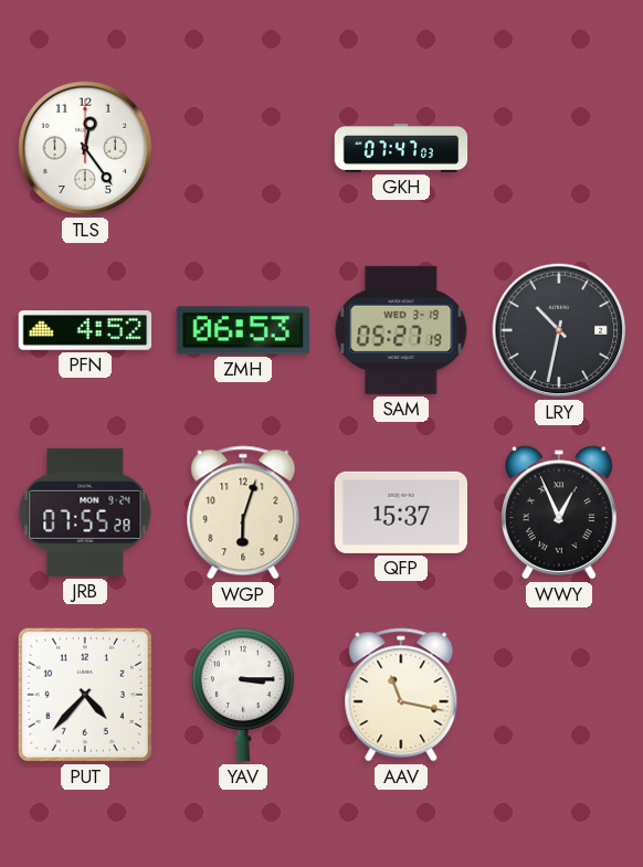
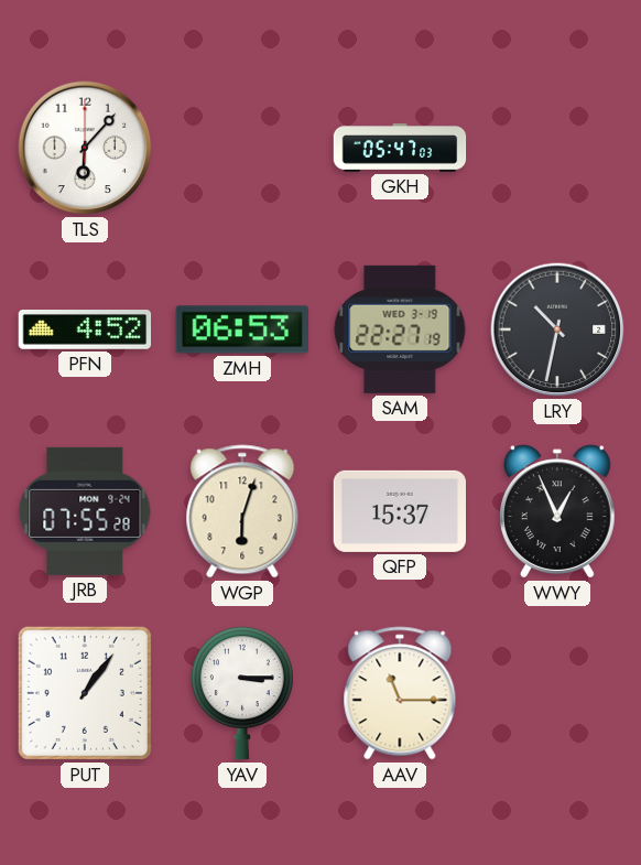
TLS: 12:24 -> 6:07 (85, 148)
GKH: 07:47 -> 05:47 (400, 148)
SAM: 05:27 -> 22:27 (400, 329)
PUT: 4:37 -> 1:06 (85, 693)
AAV: 11:17 -> 11:15 (400, 693)
